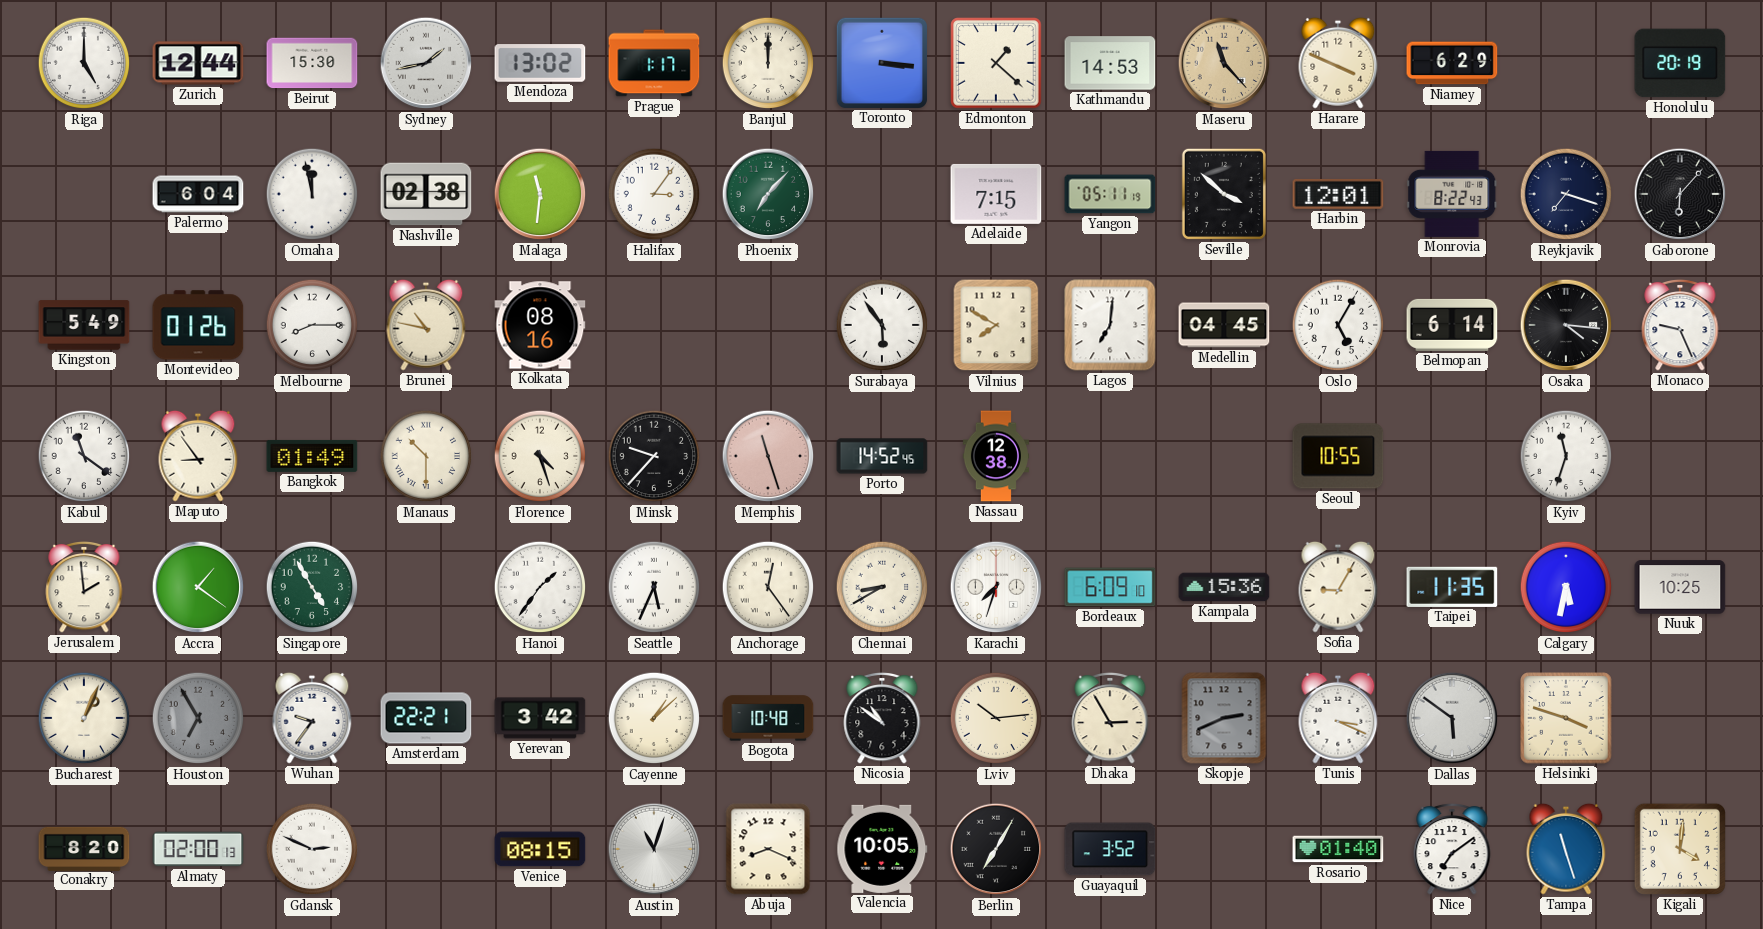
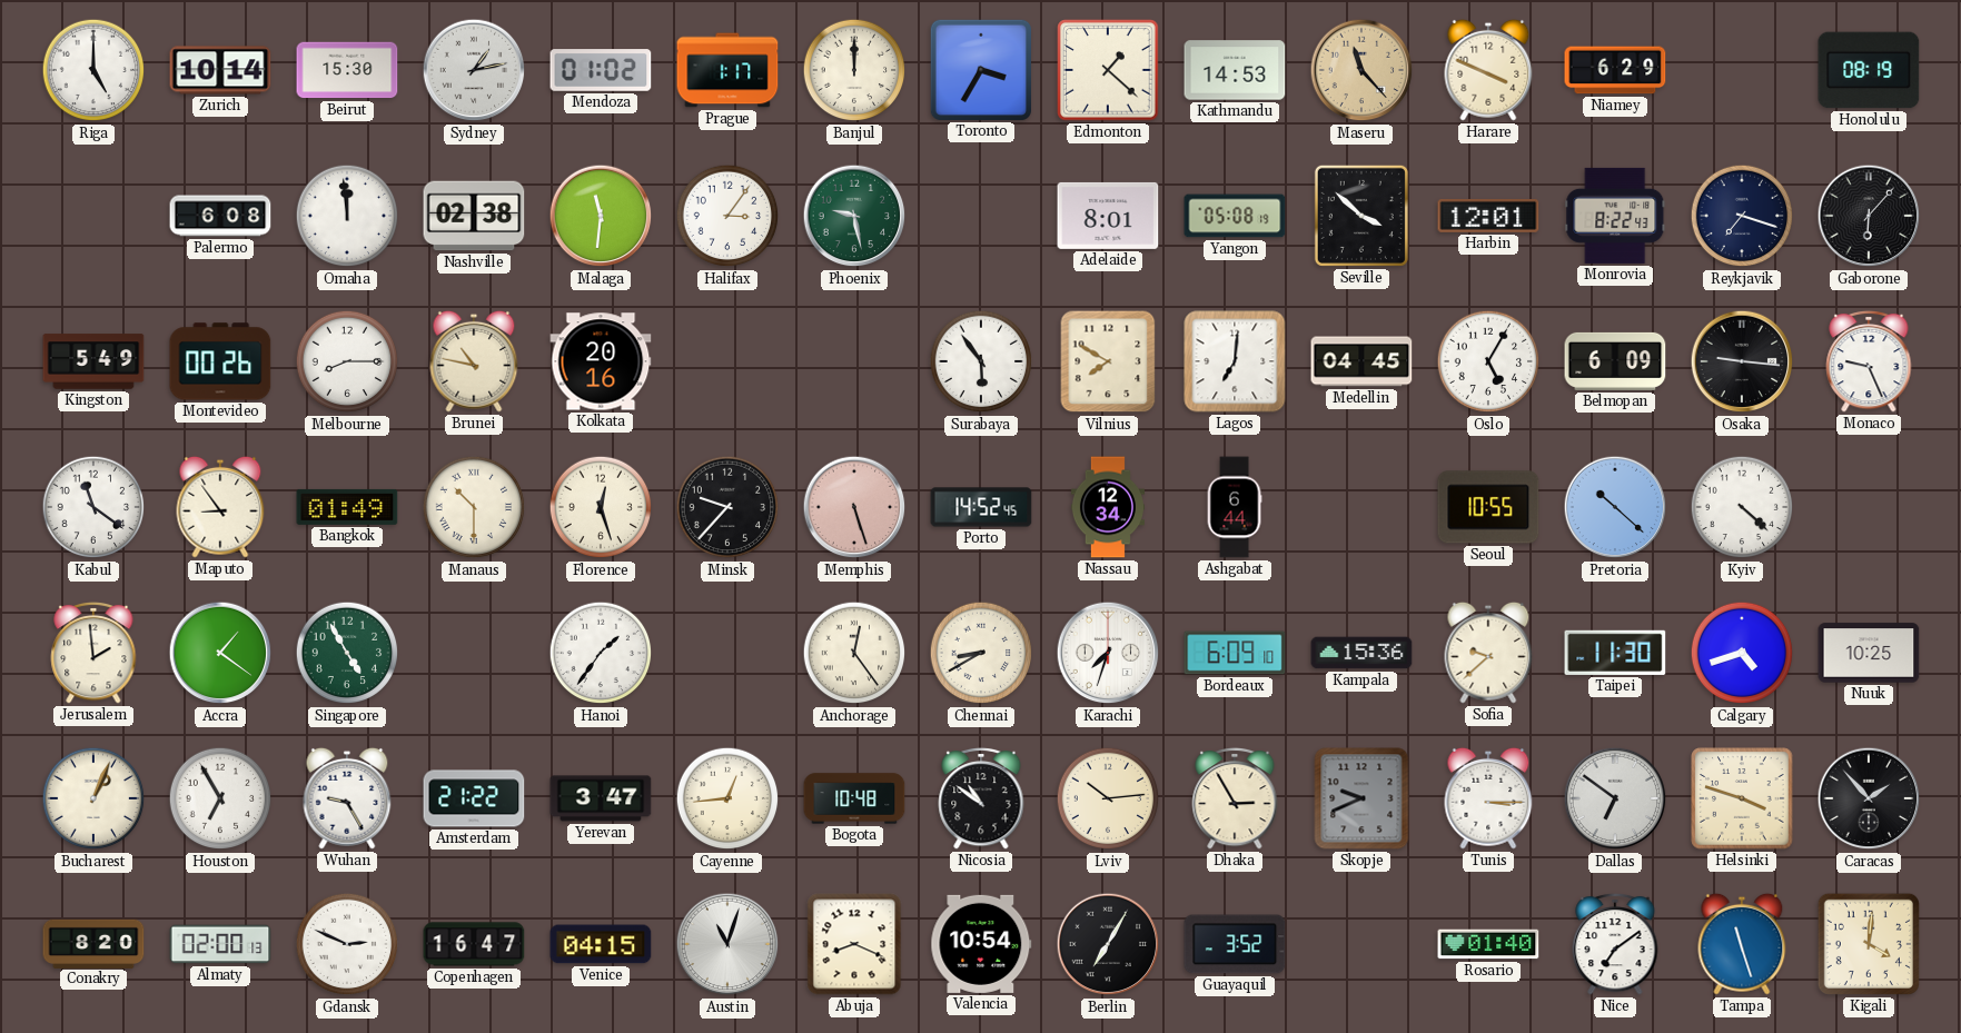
Zurich: 12:44 -> 10:14 (220, 70)
Sydney: 1:43 -> 1:13 (474, 70)
Mendoza: 13:02 -> 01:02 (601, 70)
Toronto: 3:16 -> 3:35 (981, 70)
Honolulu: 20:19 -> 08:19 (1869, 70)
Palermo: 6:04 -> 6:08 (220, 216)
Omaha: 11:58 -> 11:59 (347, 216)
Phoenix: 7:07 -> 9:28 (854, 216)
Adelaide: 7:15 -> 8:01 (1108, 216)
Yangon: 05:11 -> 05:08 (1235, 216)
Montevideo: 01:26 -> 00:26 (220, 361)
Kolkata: 08:16 -> 20:16 (601, 361)
Belmopan: 6:14 -> 6:09 (1615, 361)
Osaka: 4:16 -> 9:16 (1742, 361)
Florence: 4:27 -> 12:27 (601, 507)
Memphis: 11:27 -> 5:27 (854, 507)
Nassau: 12:38 -> 12:34 (1108, 507)
Ashgabat: none -> 6:44 (1235, 507)
Pretoria: none -> 10:22 (1615, 507)
Kyiv: 11:33 -> 4:22 (1742, 507)
Seattle: 5:34 -> none (654, 587)
Sofia: 9:05 -> 9:38 (1488, 653)
Taipei: 11:35 -> 11:30 (1615, 653)
Calgary: 5:32 -> 4:42 (1742, 653)
Houston dial: grey -> white (220, 798)
Wuhan: 9:36 -> 9:25 (347, 798)
Amsterdam: 22:21 -> 21:22 (474, 798)
Yerevan: 3:42 -> 3:47 (601, 798)
Cayenne: 1:08 -> 12:44 (727, 798)
Skopje: 2:41 -> 9:41 (1361, 798)
Tunis: 3:19 -> 3:15 (1488, 798)
Dallas: 5:51 -> 6:51 (1615, 798)
Caracas: none -> 1:53 (1869, 798)
Copenhagen: none -> 16:47 (474, 944)
Venice: 08:15 -> 04:15 (601, 944)
Valencia: 10:05 -> 10:54 (981, 944)
